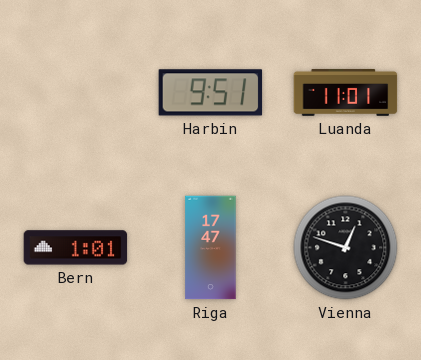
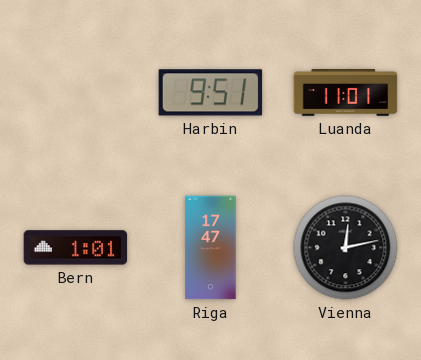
Vienna: 12:48 -> 12:13 (346, 248)
